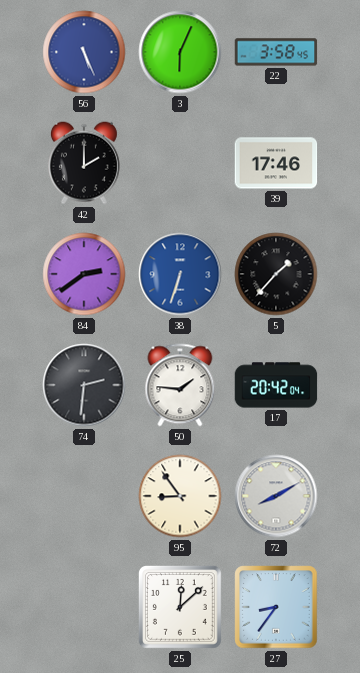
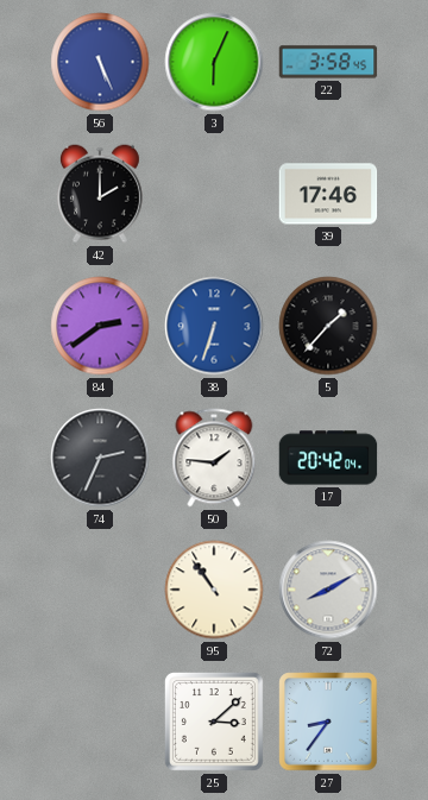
74: 2:31 -> 2:34 (100, 458)
95: 8:54 -> 10:54 (214, 590)
25: 12:08 -> 3:08 (214, 722)
